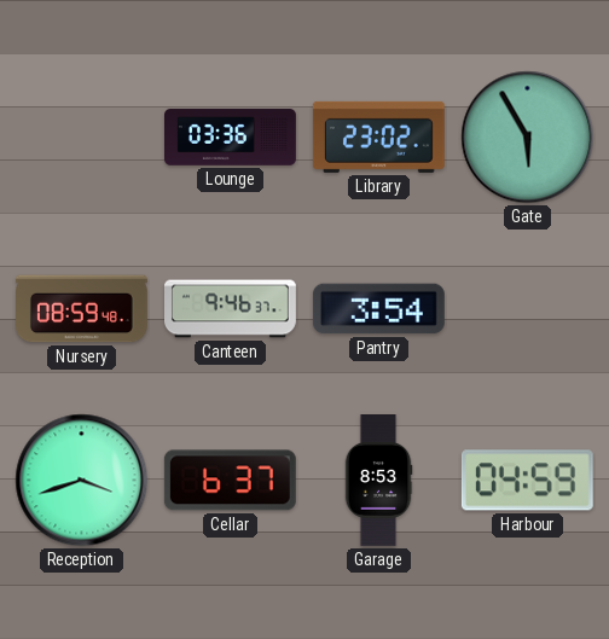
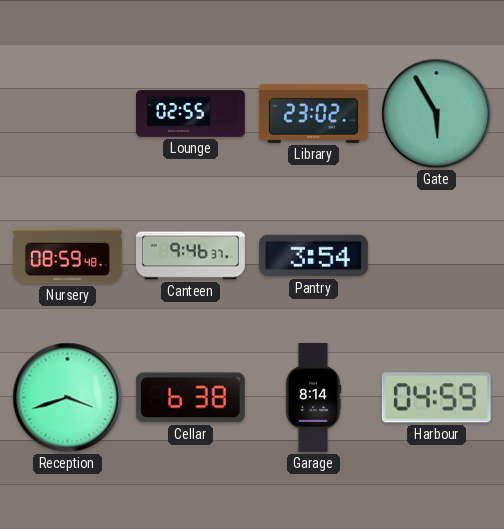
Lounge: 03:36 -> 02:55 (191, 114)
Cellar: 6:37 -> 6:38 (190, 398)
Garage: 8:53 -> 8:14 (313, 398)
